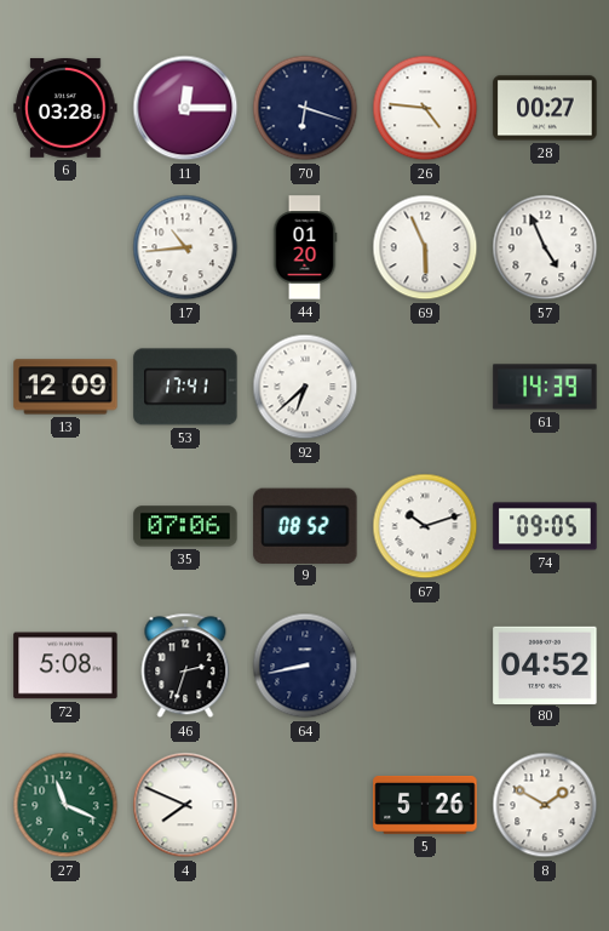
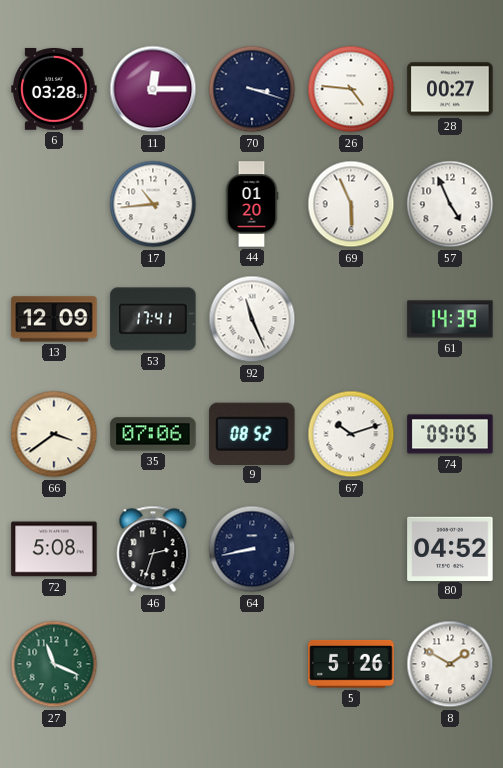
70: 6:18 -> 3:18 (252, 89)
92: 6:38 -> 11:26 (252, 319)
66: none -> 3:39 (54, 434)
4: 7:49 -> none (185, 805)
